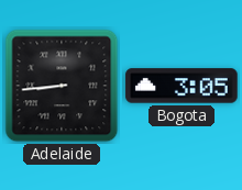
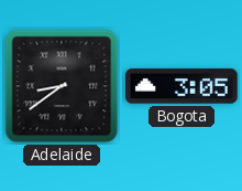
Adelaide: 8:44 -> 8:39 (62, 86)
